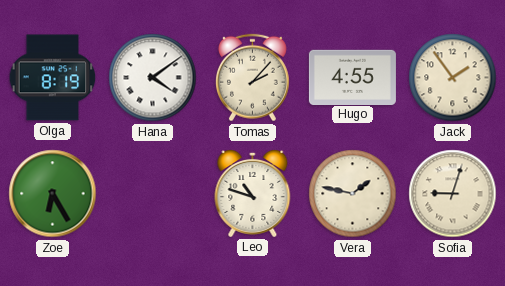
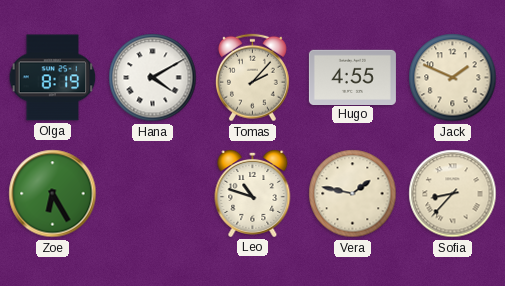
Hana: 4:09 -> 4:10 (153, 78)
Jack: 1:54 -> 1:49 (453, 78)
Sofia: 9:03 -> 8:37 (453, 194)
